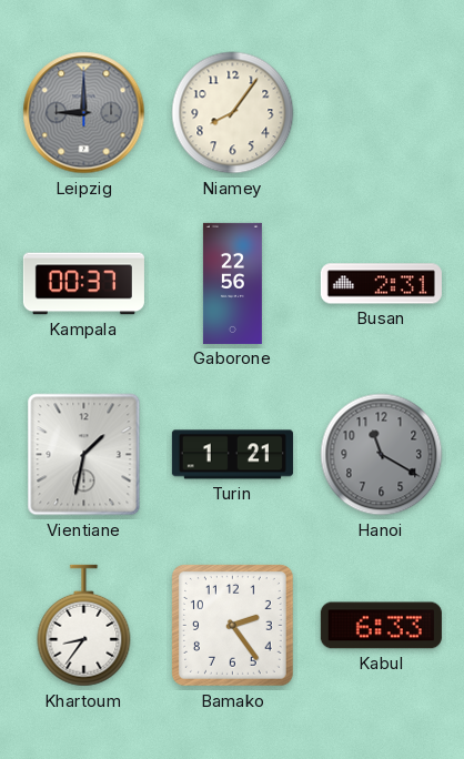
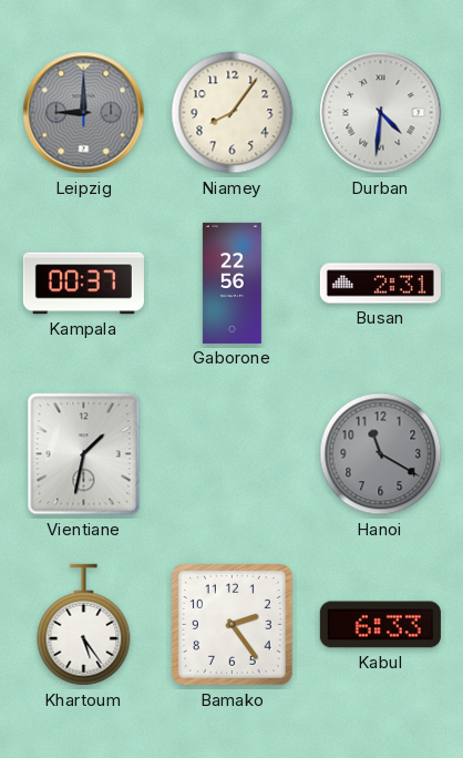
Durban: none -> 4:31 (381, 113)
Turin: 1:21 -> none (232, 455)
Khartoum: 8:36 -> 5:24 (84, 625)
